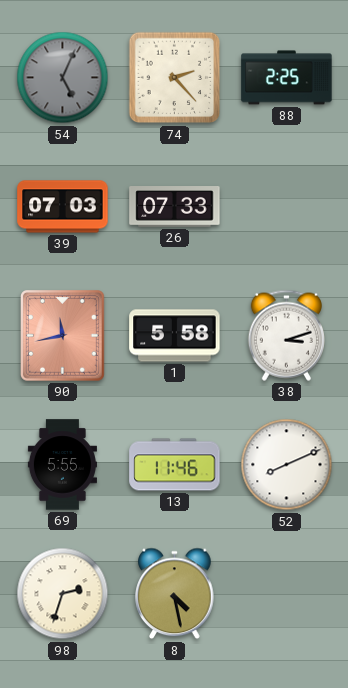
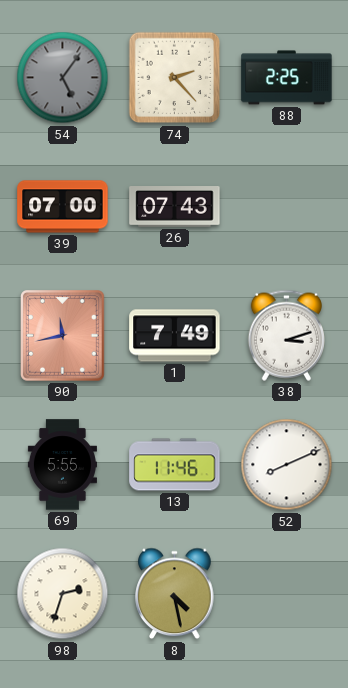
54: 5:04 -> 5:06 (63, 78)
39: 07:03 -> 07:00 (63, 207)
26: 07:33 -> 07:43 (175, 207)
1: 5:58 -> 7:49 (175, 336)
